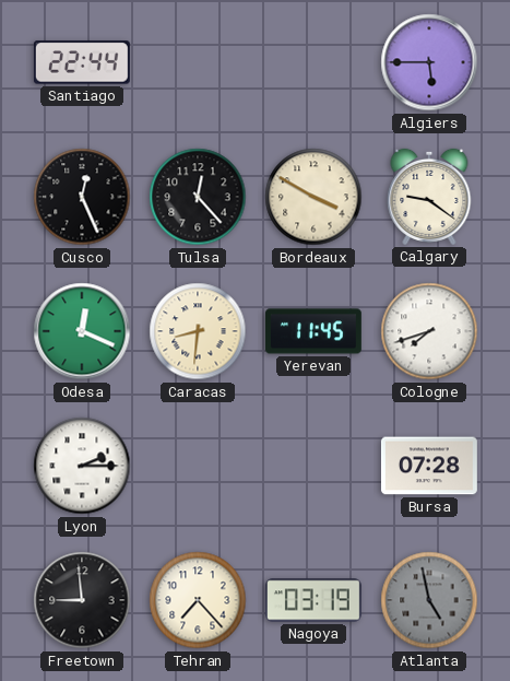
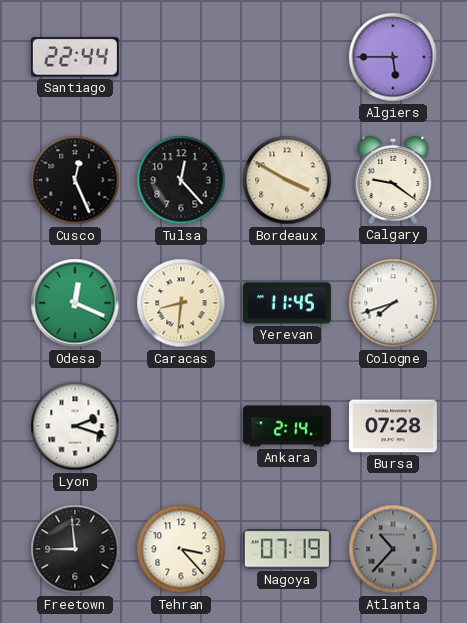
Lyon: 2:15 -> 2:18 (75, 426)
Ankara: none -> 2:14 (288, 426)
Tehran: 7:23 -> 3:23 (181, 549)
Nagoya: 03:19 -> 07:19 (287, 549)
Atlanta: 4:58 -> 10:37 (393, 549)
